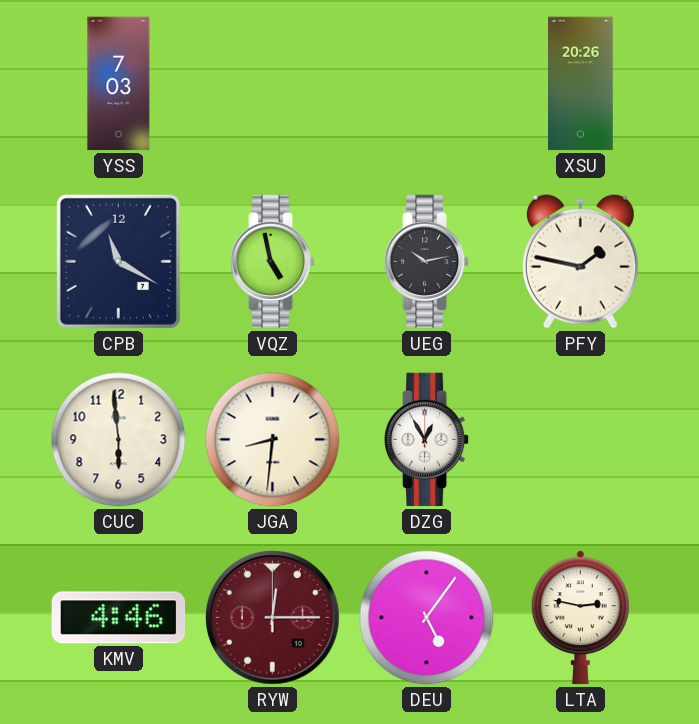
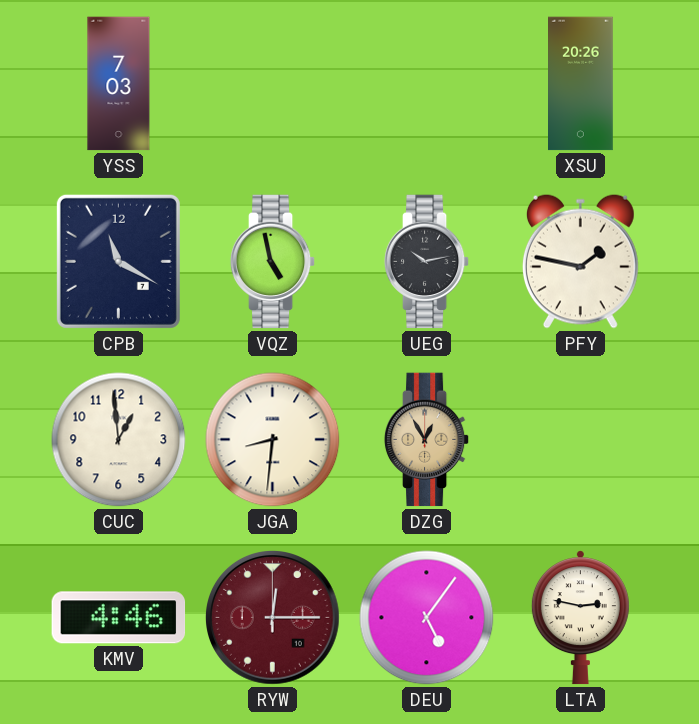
CUC: 5:59 -> 12:59 (119, 440)
DZG dial: white -> champagne (427, 440)
